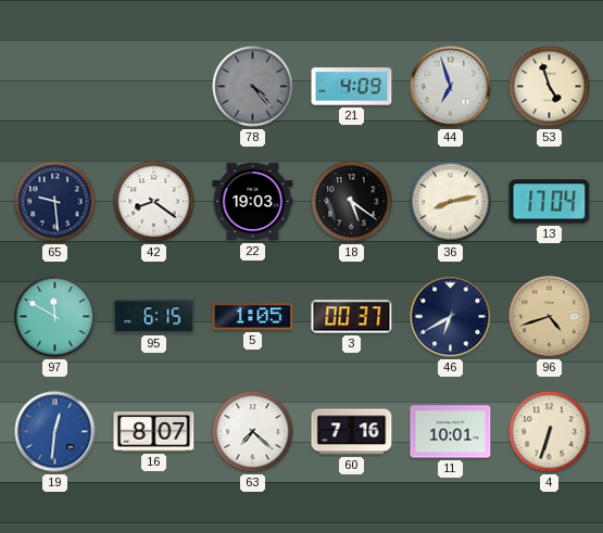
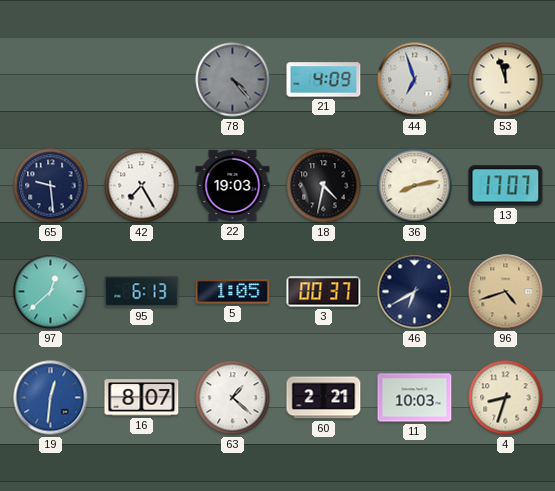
53: 4:57 -> 11:57 (506, 80)
42: 8:21 -> 7:25 (142, 186)
18: 5:21 -> 4:32 (324, 186)
13: 17:04 -> 17:07 (506, 186)
97: 11:50 -> 12:38 (51, 292)
95: 6:15 -> 6:13 (142, 292)
63: 7:22 -> 1:22 (233, 398)
60: 7:16 -> 2:21 (324, 398)
11: 10:01 -> 10:03 (415, 398)
4: 6:33 -> 8:33 (506, 398)
